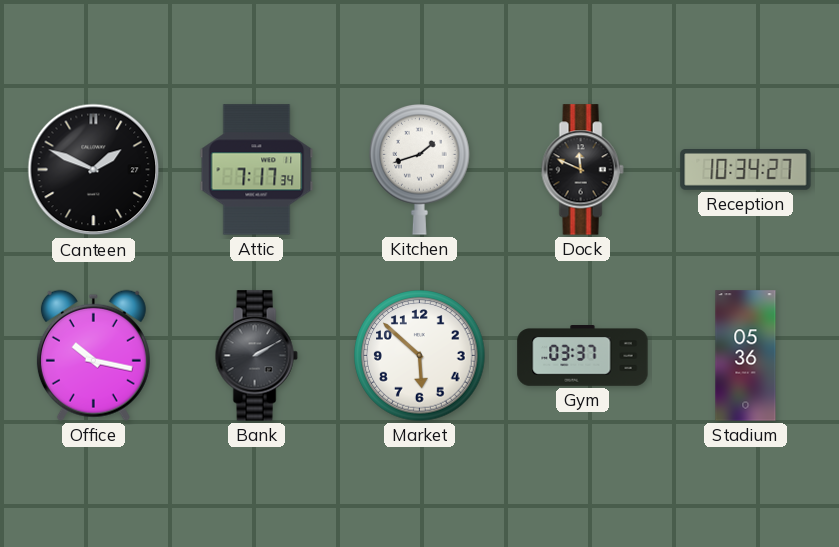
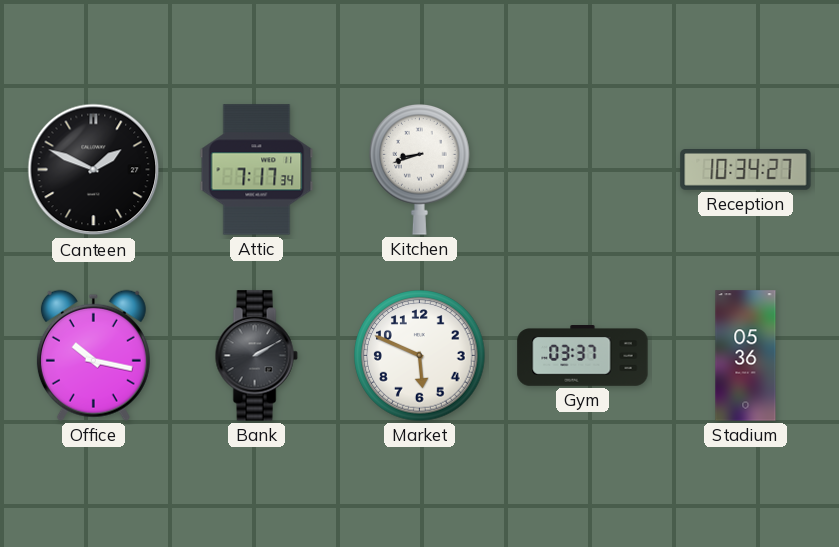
Kitchen: 1:42 -> 8:42 (420, 170)
Dock: 11:49 -> none (582, 170)
Market: 5:52 -> 5:49 (420, 356)
